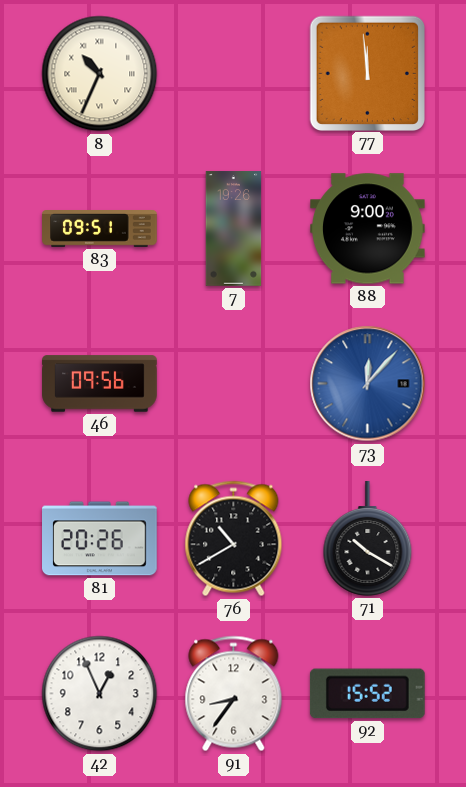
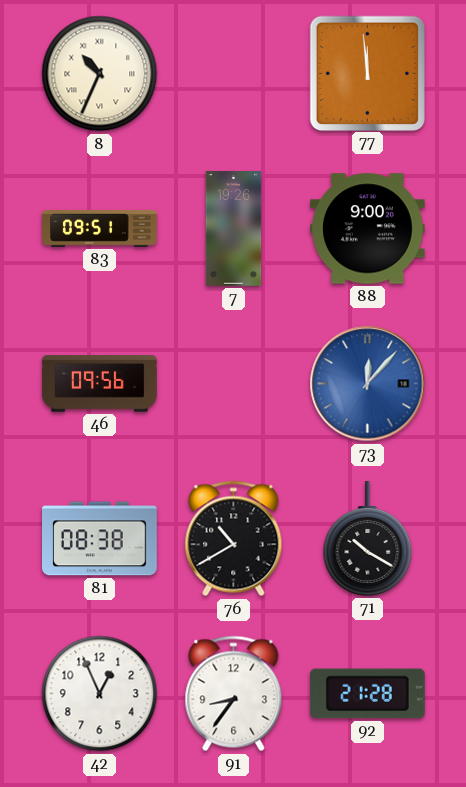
81: 20:26 -> 08:38 (100, 539)
92: 15:52 -> 21:28 (367, 694)
